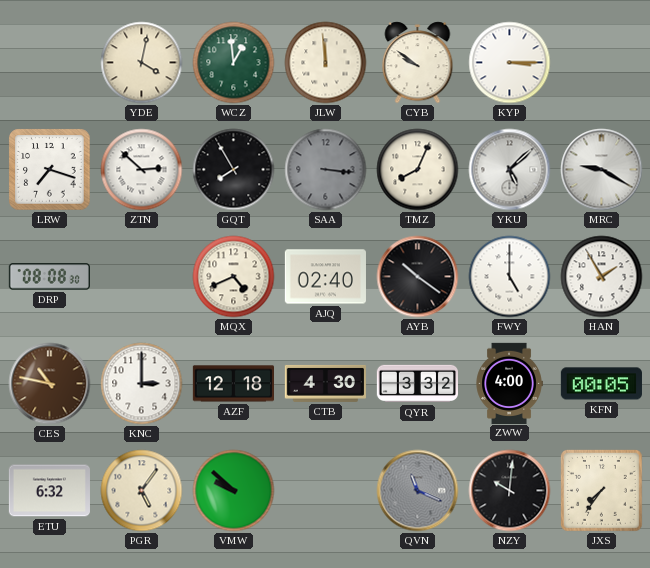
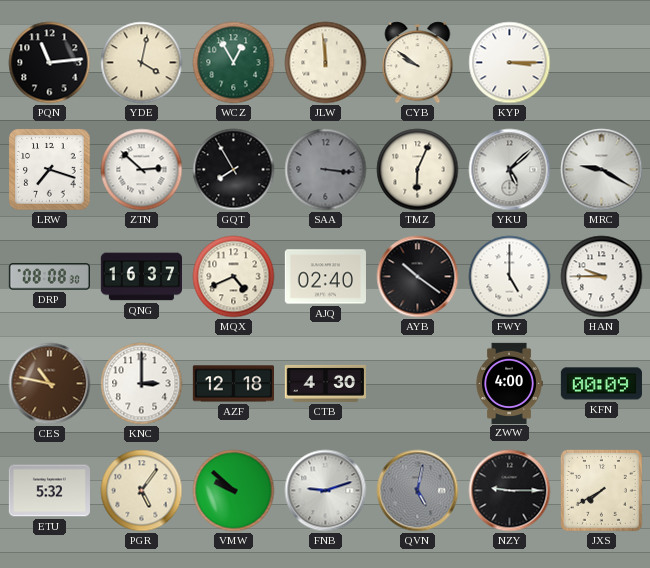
PQN: none -> 11:14 (50, 63)
WCZ: 12:59 -> 12:55 (234, 63)
TMZ: 8:04 -> 6:04 (418, 170)
QNG: none -> 16:37 (141, 277)
HAN: 1:55 -> 9:45 (602, 277)
QYR: 3:32 -> none (417, 384)
KFN: 00:05 -> 00:09 (601, 384)
ETU: 6:32 -> 5:32 (49, 491)
FNB: none -> 9:12 (326, 491)
QVN: 11:19 -> 5:02 (418, 491)
NZY: 10:01 -> 9:15 (510, 491)
JXS: 7:36 -> 7:40 (602, 491)
